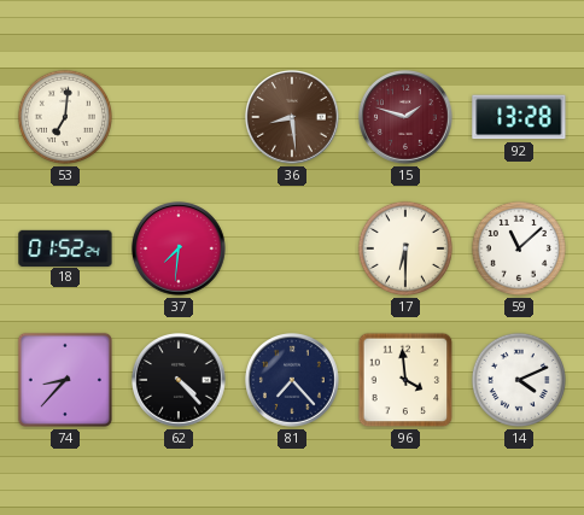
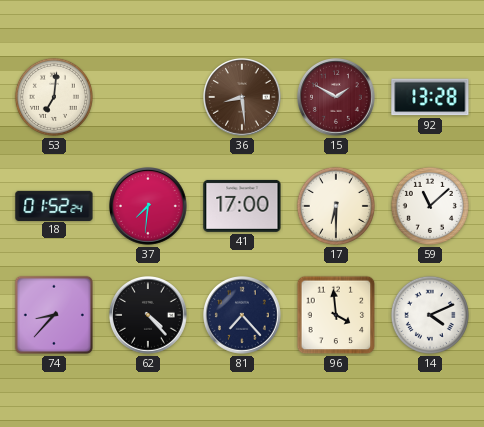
15: 1:48 -> 1:50 (337, 98)
41: none -> 17:00 (242, 206)
